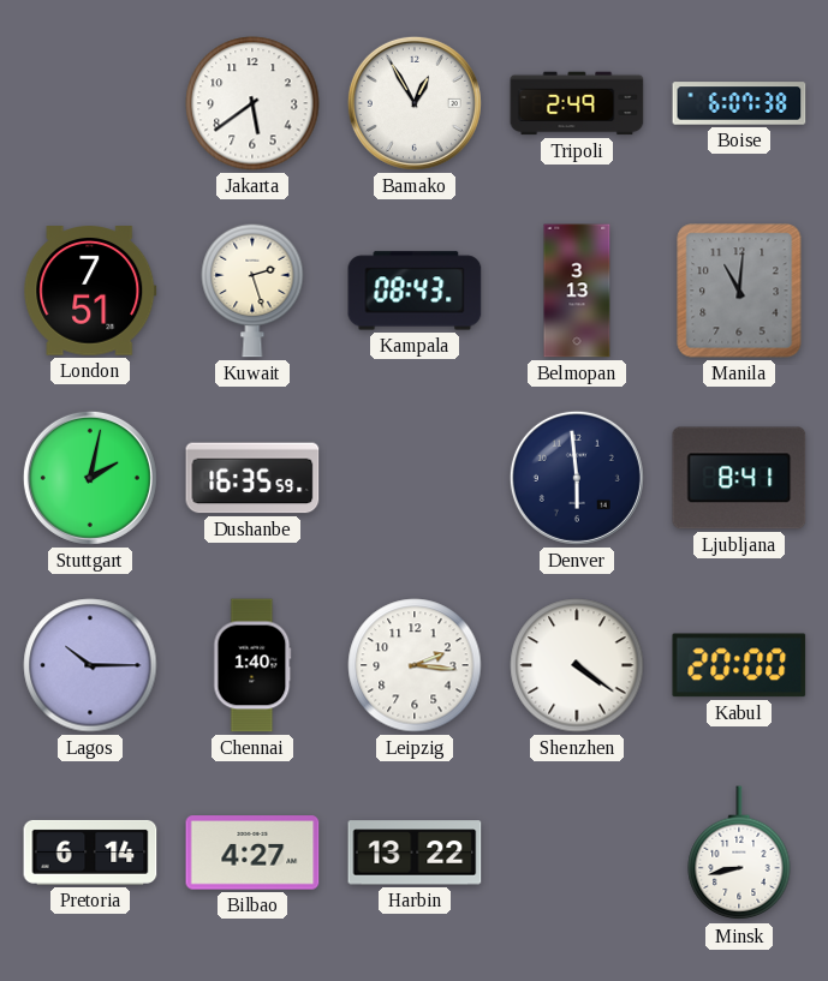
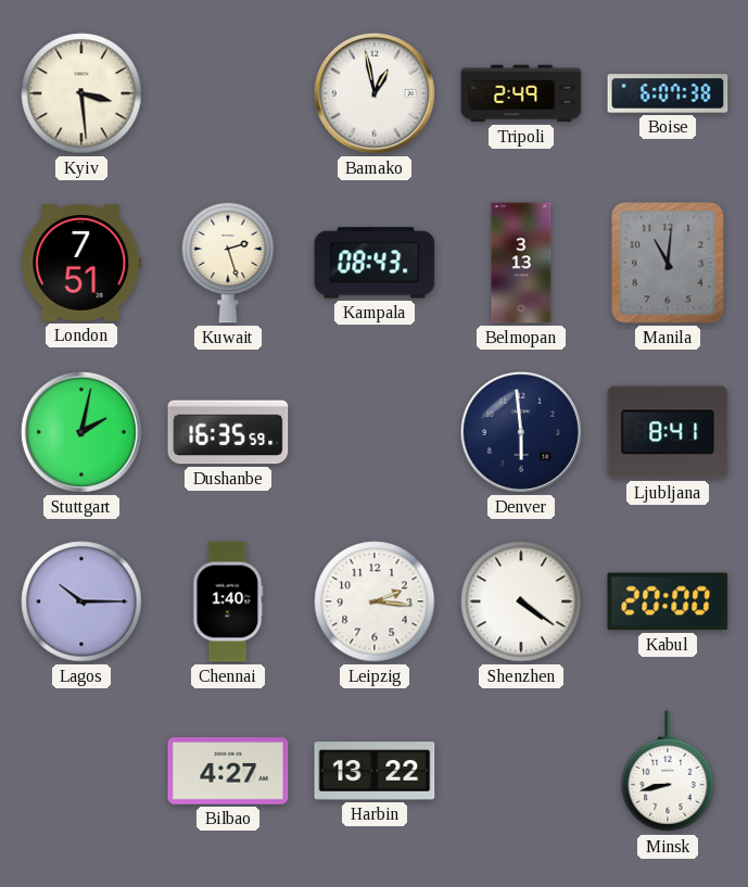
Kyiv: none -> 3:29 (81, 93)
Jakarta: 5:39 -> none (252, 103)
Bamako: 12:55 -> 12:58 (375, 93)
Pretoria: 6:14 -> none (90, 853)
